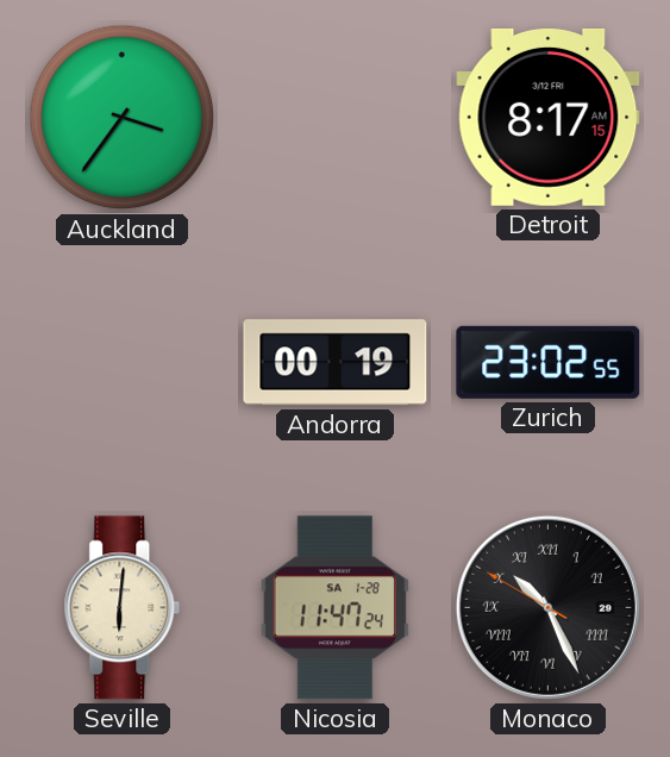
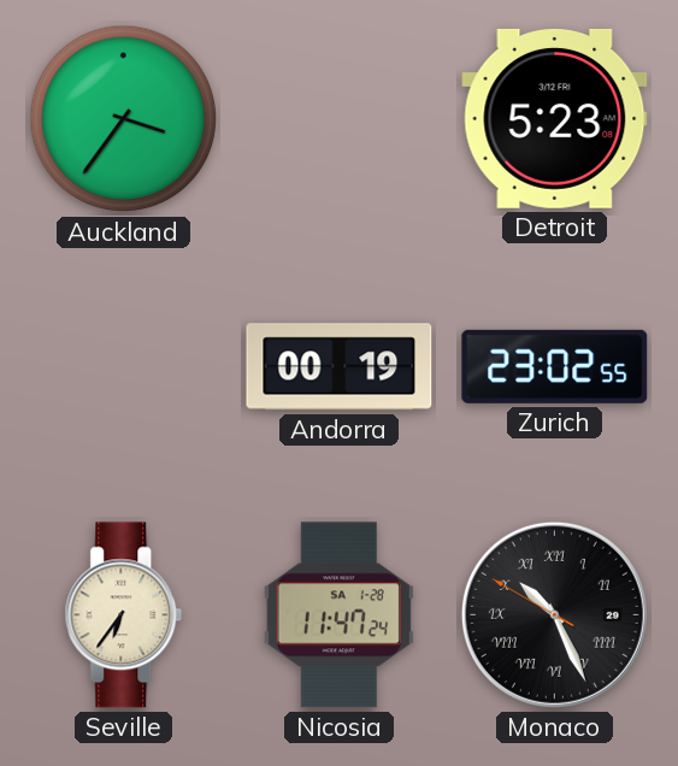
Detroit: 8:17 -> 5:23 (555, 118)
Seville: 6:01 -> 6:36 (124, 615)
